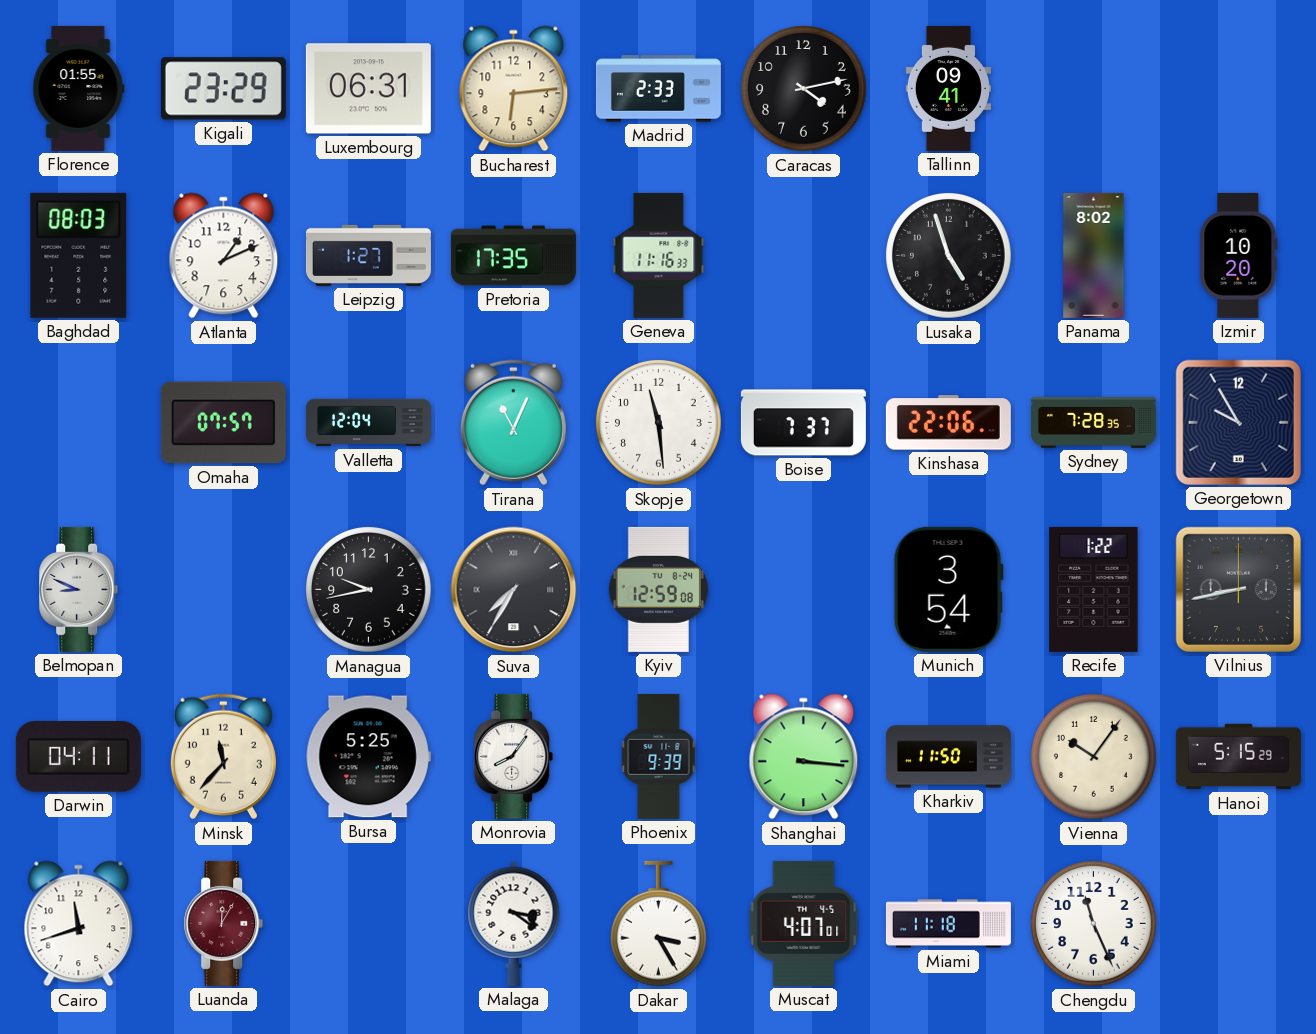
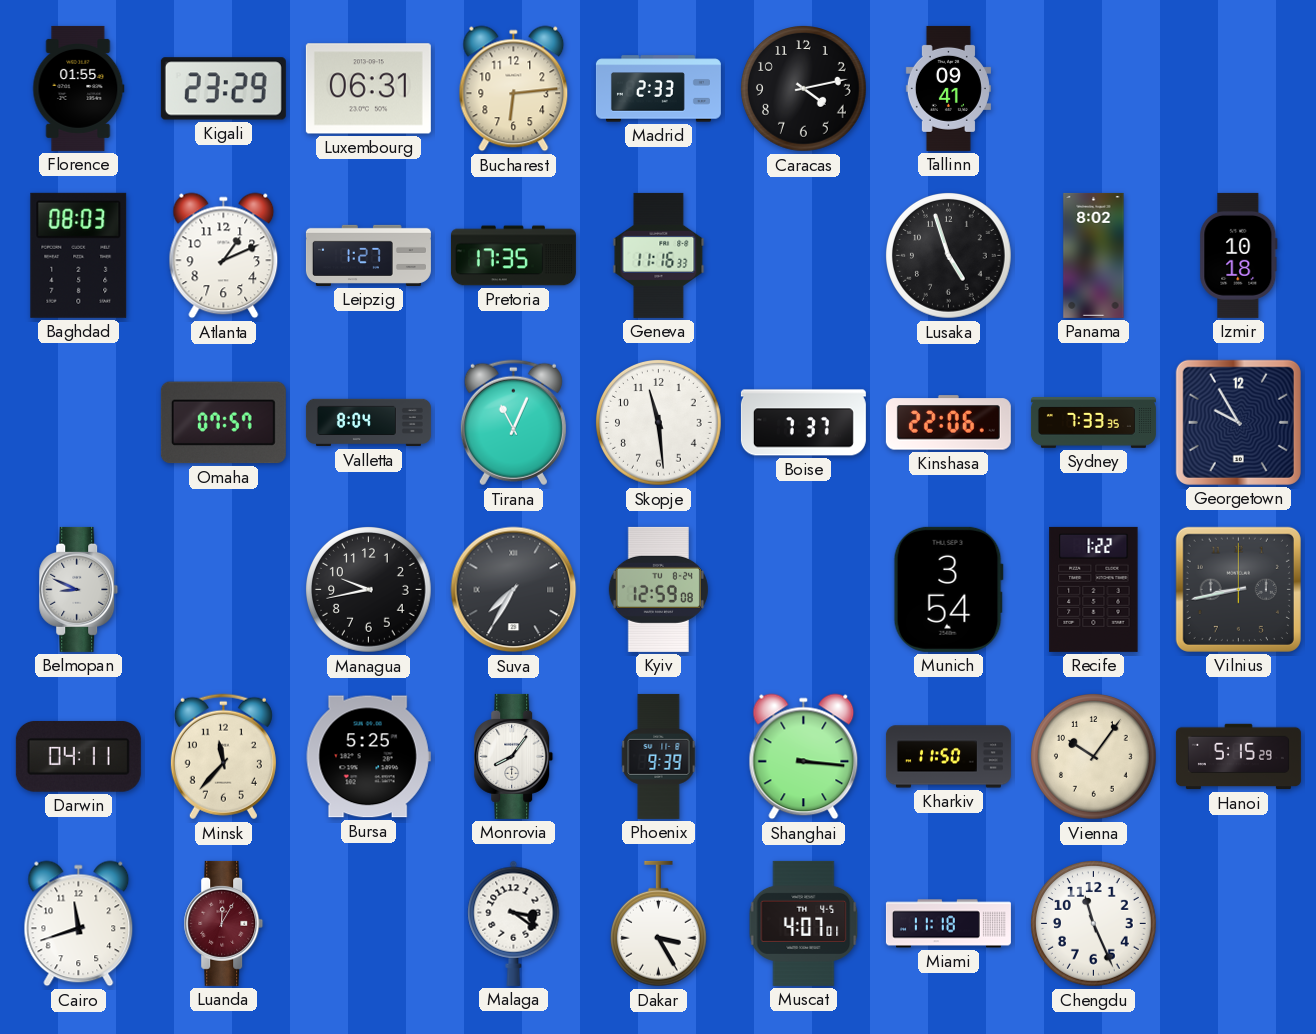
Izmir: 10:20 -> 10:18 (1239, 255)
Valletta: 12:04 -> 8:04 (368, 423)
Sydney: 7:28 -> 7:33 (1093, 423)
